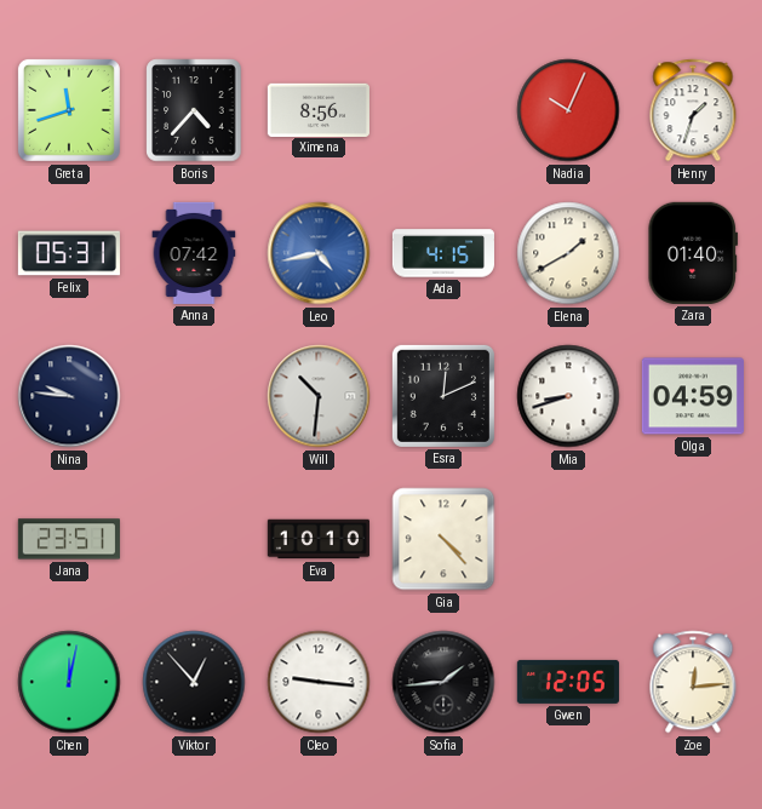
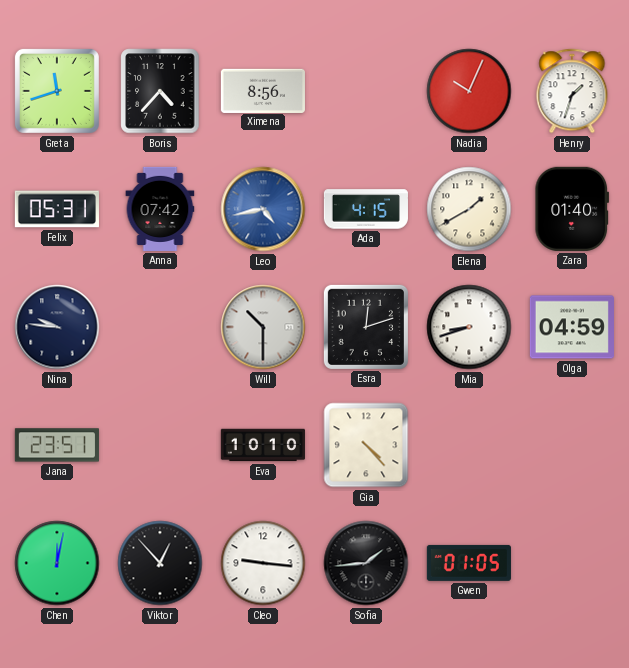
Will: 10:31 -> 10:30 (263, 327)
Esra: 12:11 -> 12:12 (366, 327)
Gwen: 12:05 -> 01:05 (469, 563)
Zoe: 12:14 -> none (693, 682)
